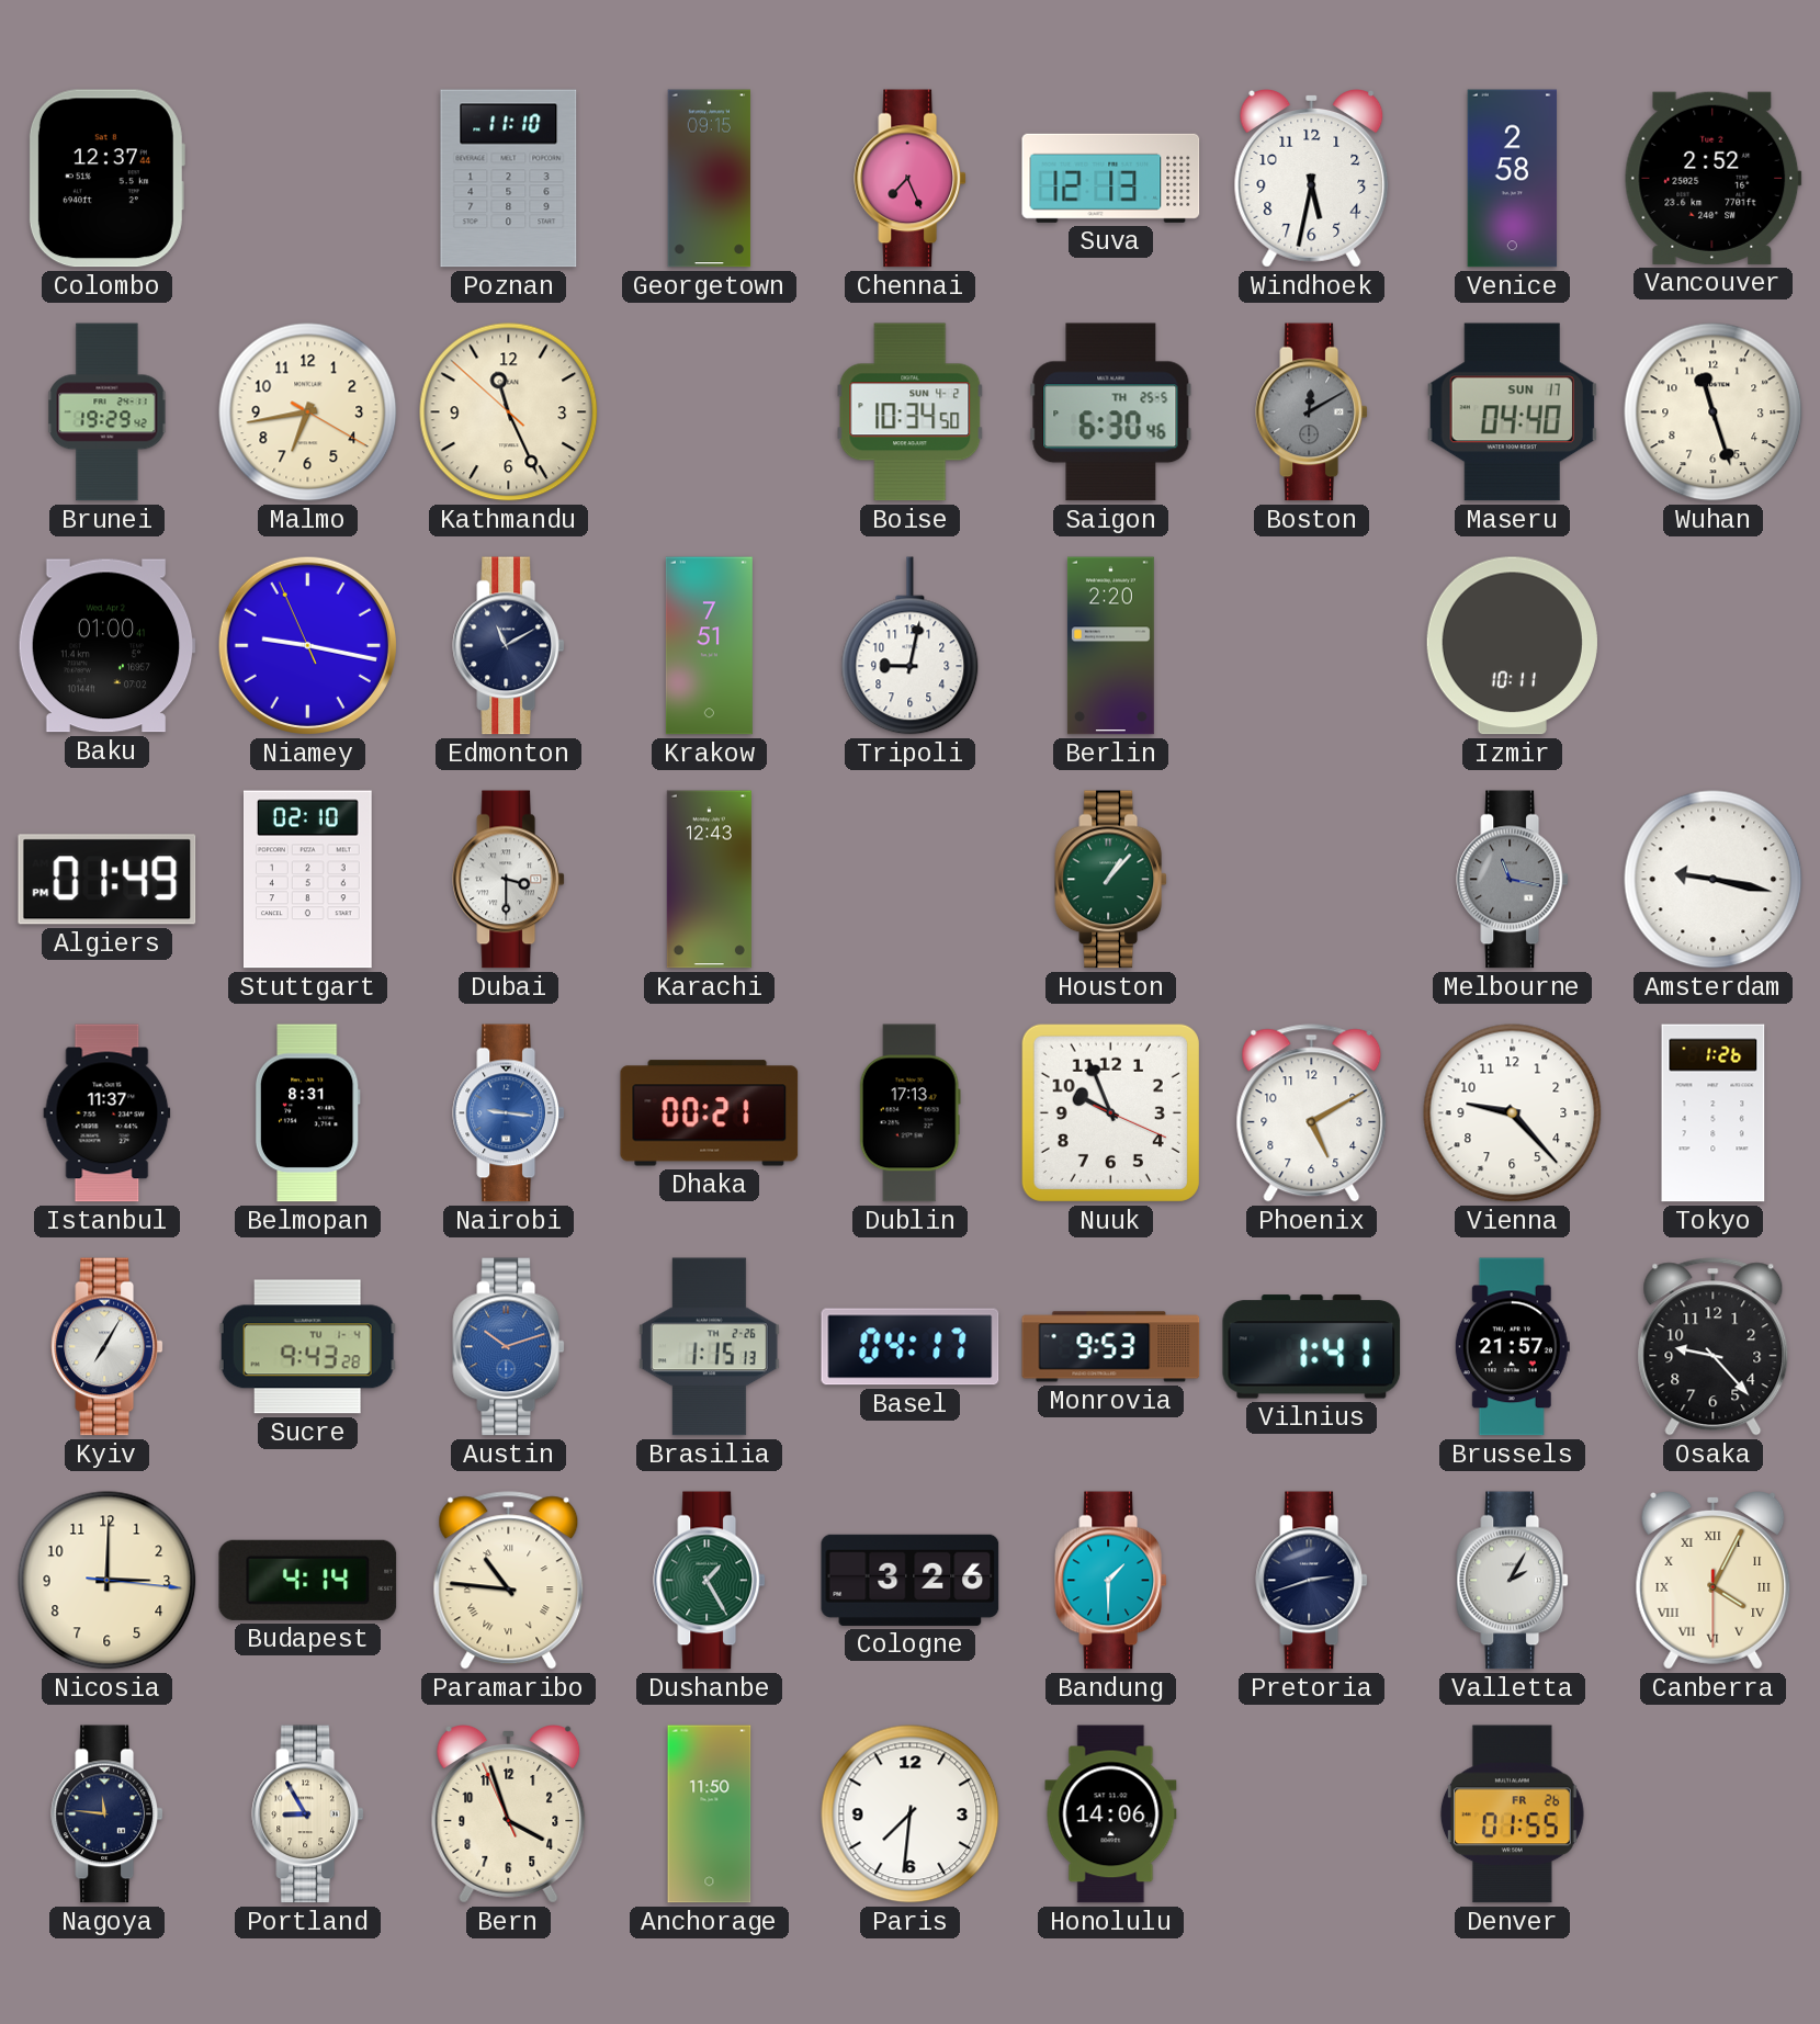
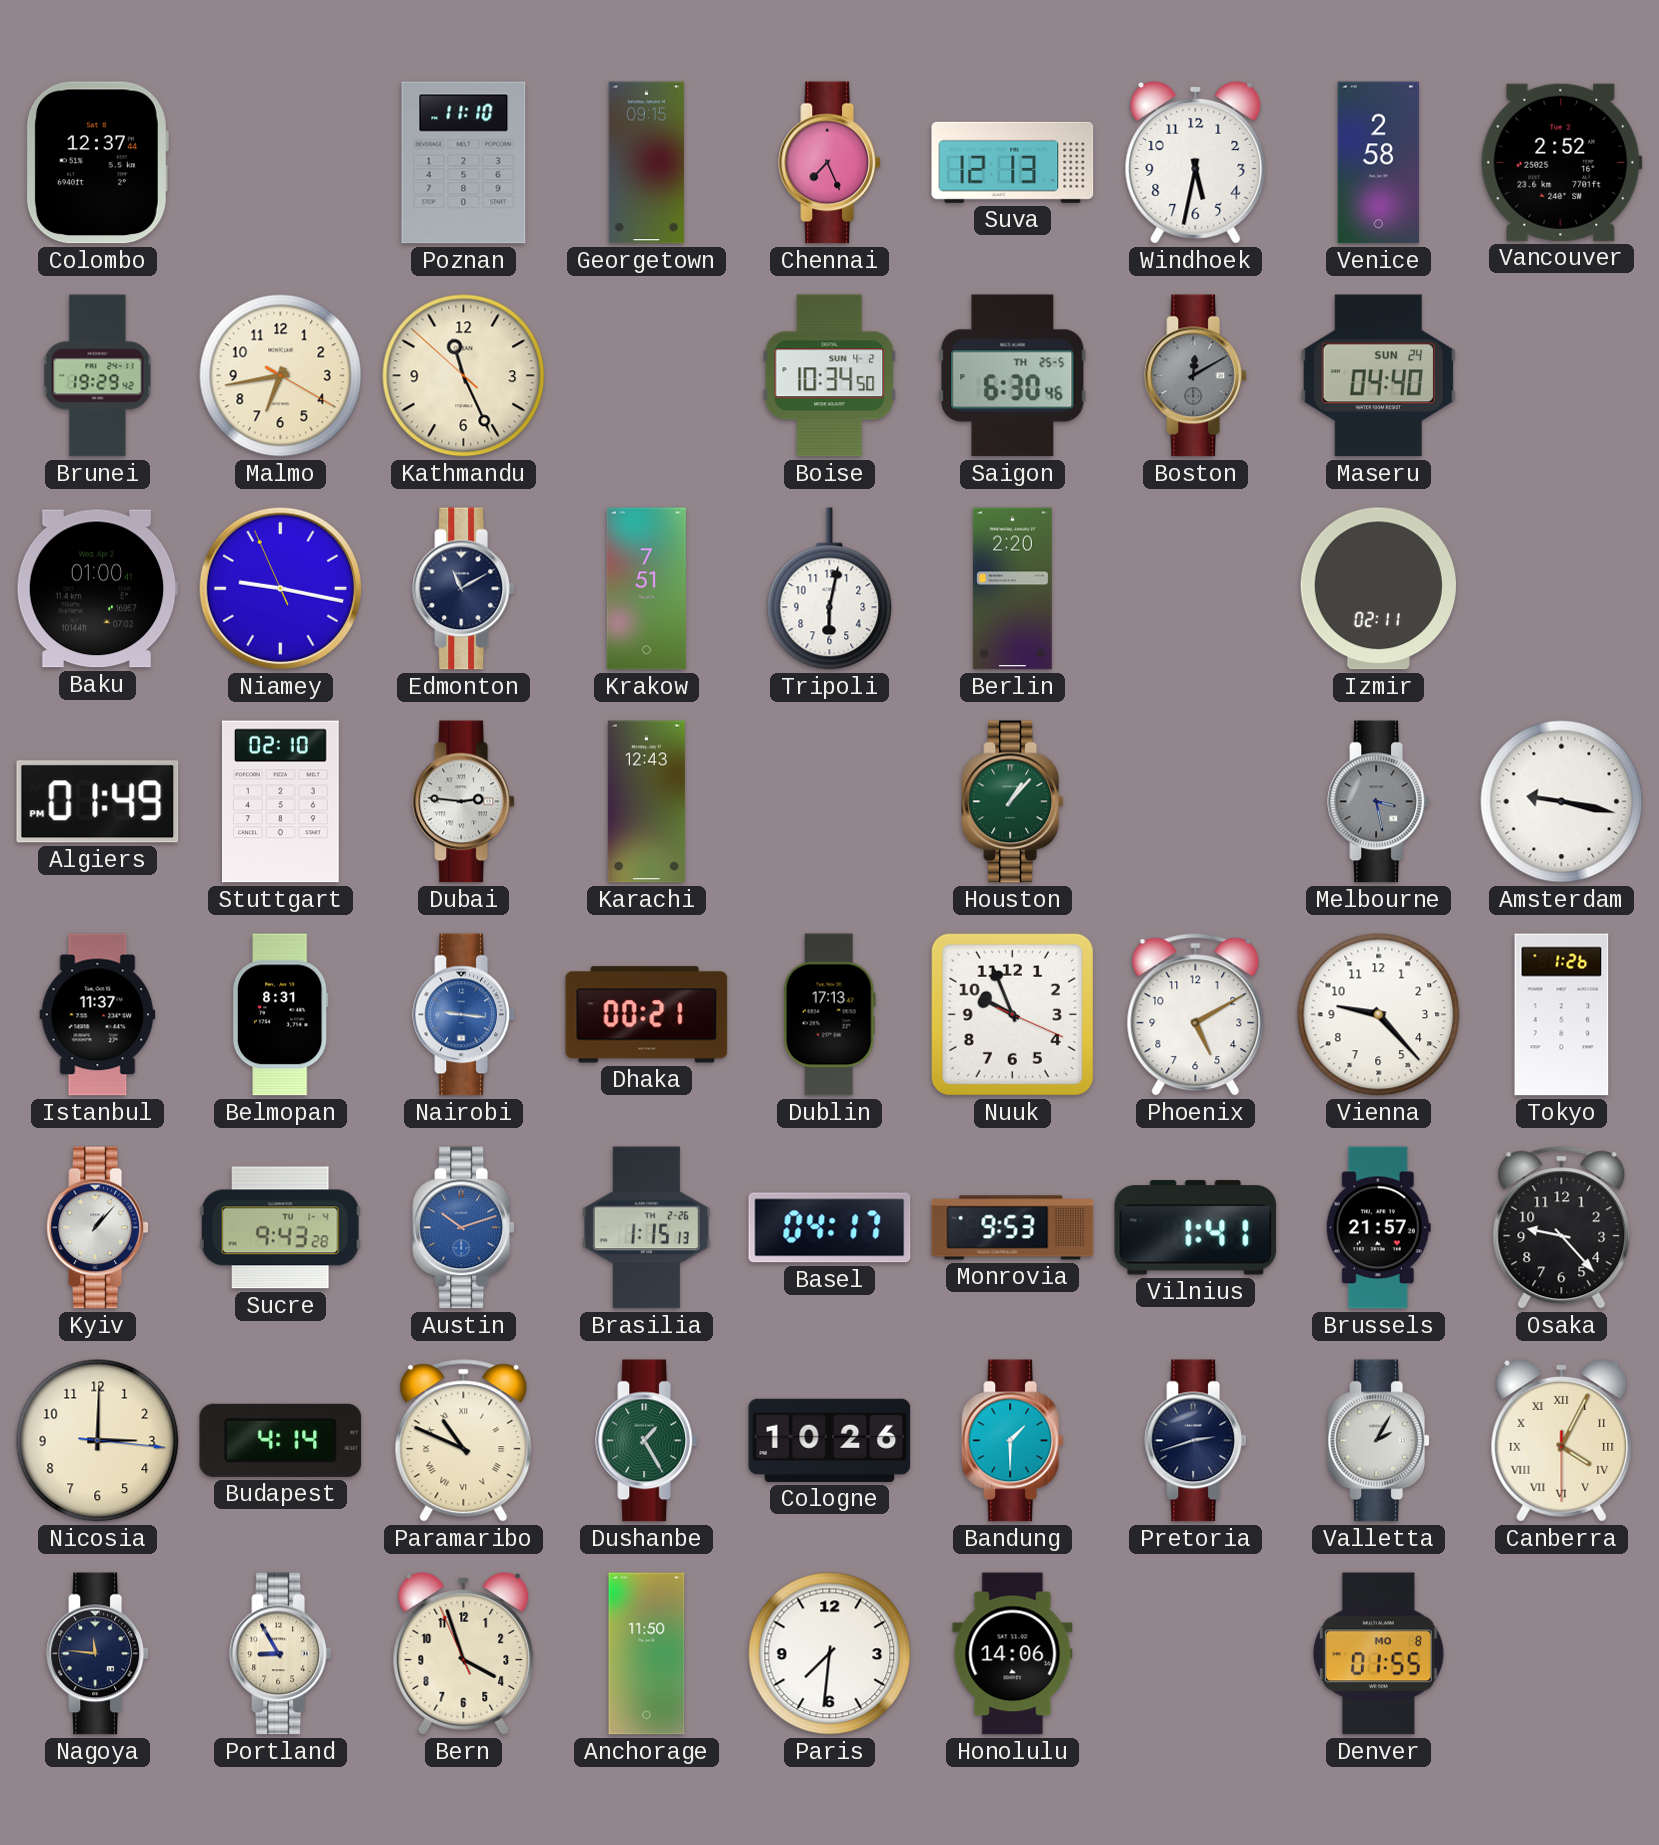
Maseru date: SUN 17 -> SUN 24 (1378, 376)
Wuhan: 11:27 -> none (1714, 412)
Tripoli: 9:02 -> 6:02 (830, 589)
Izmir: 10:11 -> 02:11 (1378, 589)
Dubai: 3:30 -> 2:46 (463, 802)
Melbourne: 11:17 -> 3:28 (1378, 802)
Kyiv: 7:05 -> 1:07 (97, 1228)
Paramaribo: 10:46 -> 10:49 (464, 1441)
Cologne: 3:26 -> 10:26 (830, 1440)
Denver date: FR 26 -> MO 8 (1378, 1654)
